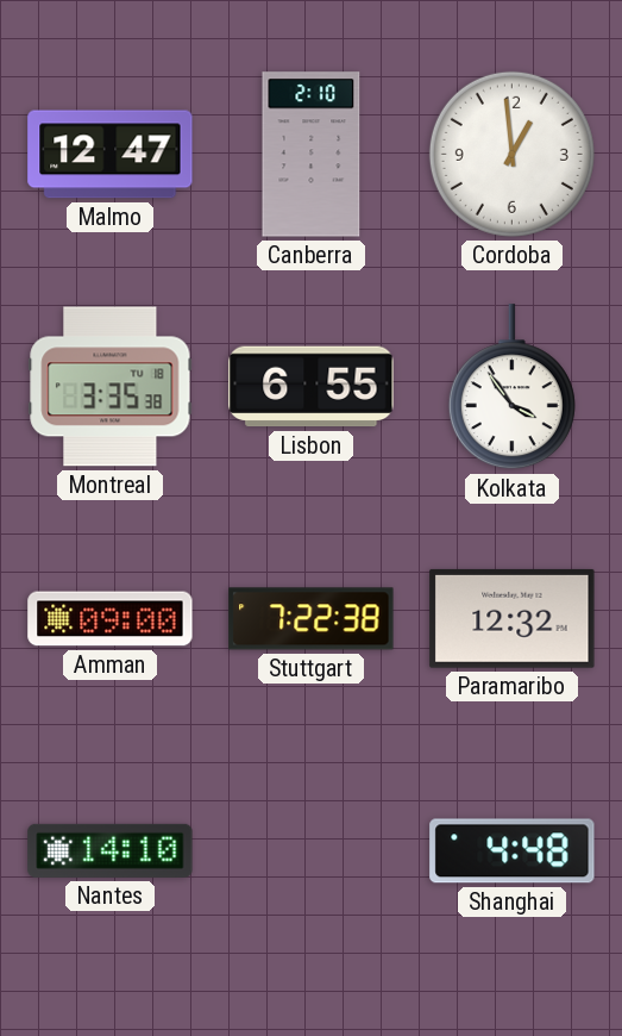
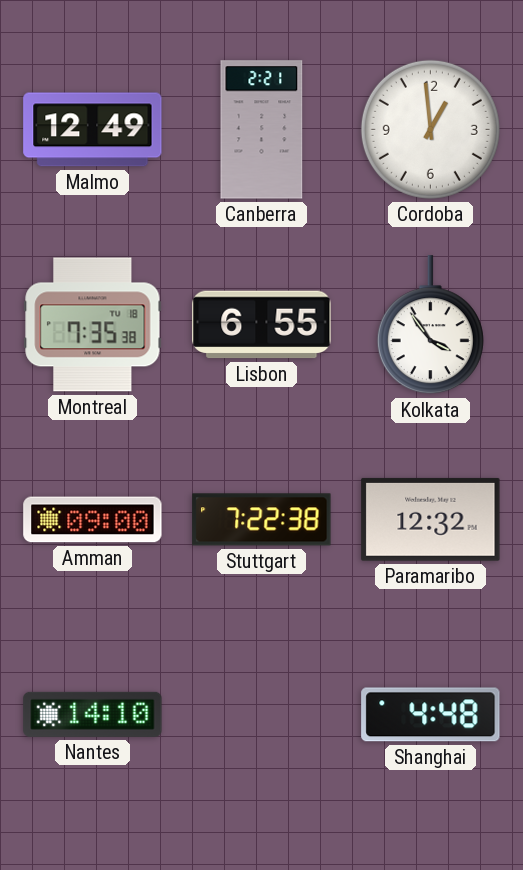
Malmo: 12:47 -> 12:49 (93, 130)
Canberra: 2:10 -> 2:21 (262, 130)
Montreal: 3:35 -> 7:35 (93, 325)
